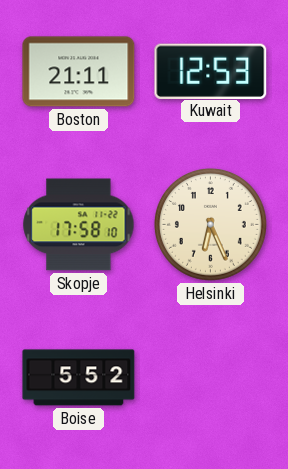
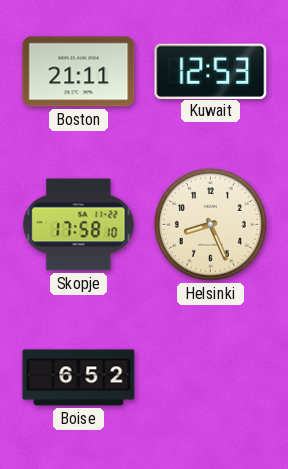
Helsinki: 6:26 -> 8:26 (211, 225)
Boise: 5:52 -> 6:52 (79, 378)
